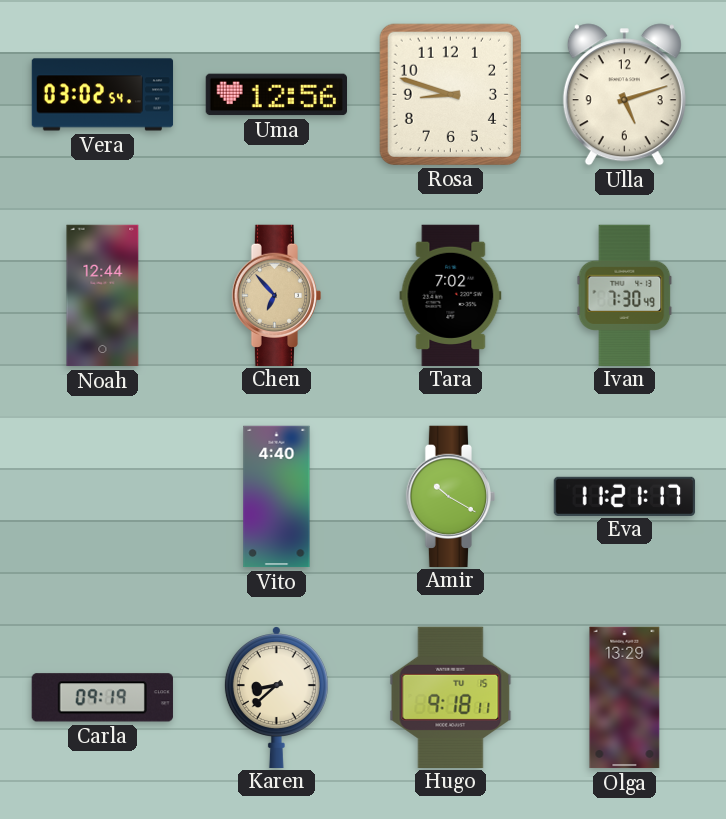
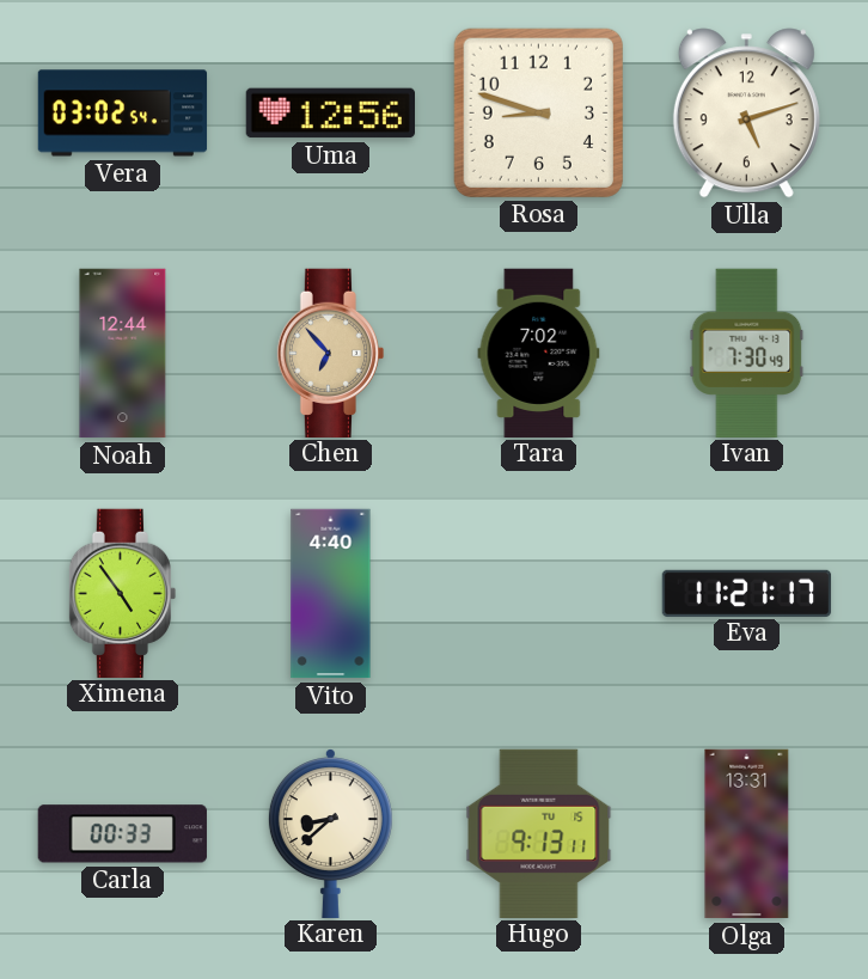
Ximena: none -> 4:54 (123, 593)
Amir: 10:20 -> none (451, 496)
Carla: 09:19 -> 00:33 (122, 834)
Hugo: 9:18 -> 9:13 (539, 833)
Olga: 13:29 -> 13:31 (747, 834)
